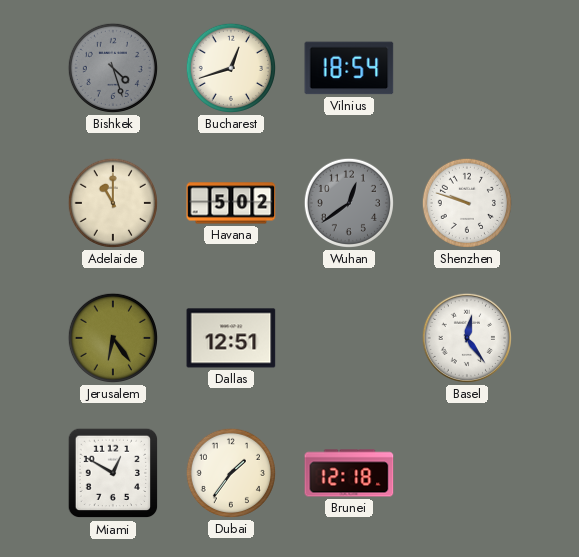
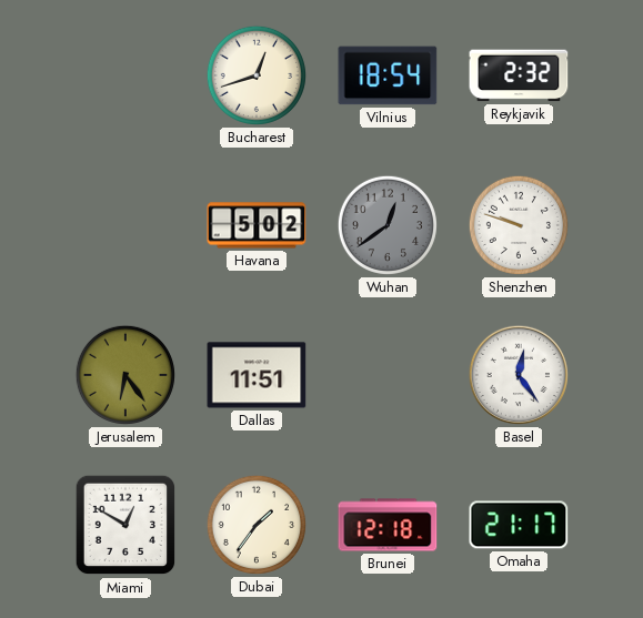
Bishkek: 4:27 -> none (113, 68)
Reykjavik: none -> 2:32 (519, 75)
Adelaide: 11:00 -> none (113, 203)
Dallas: 12:51 -> 11:51 (257, 375)
Omaha: none -> 21:17 (519, 525)
